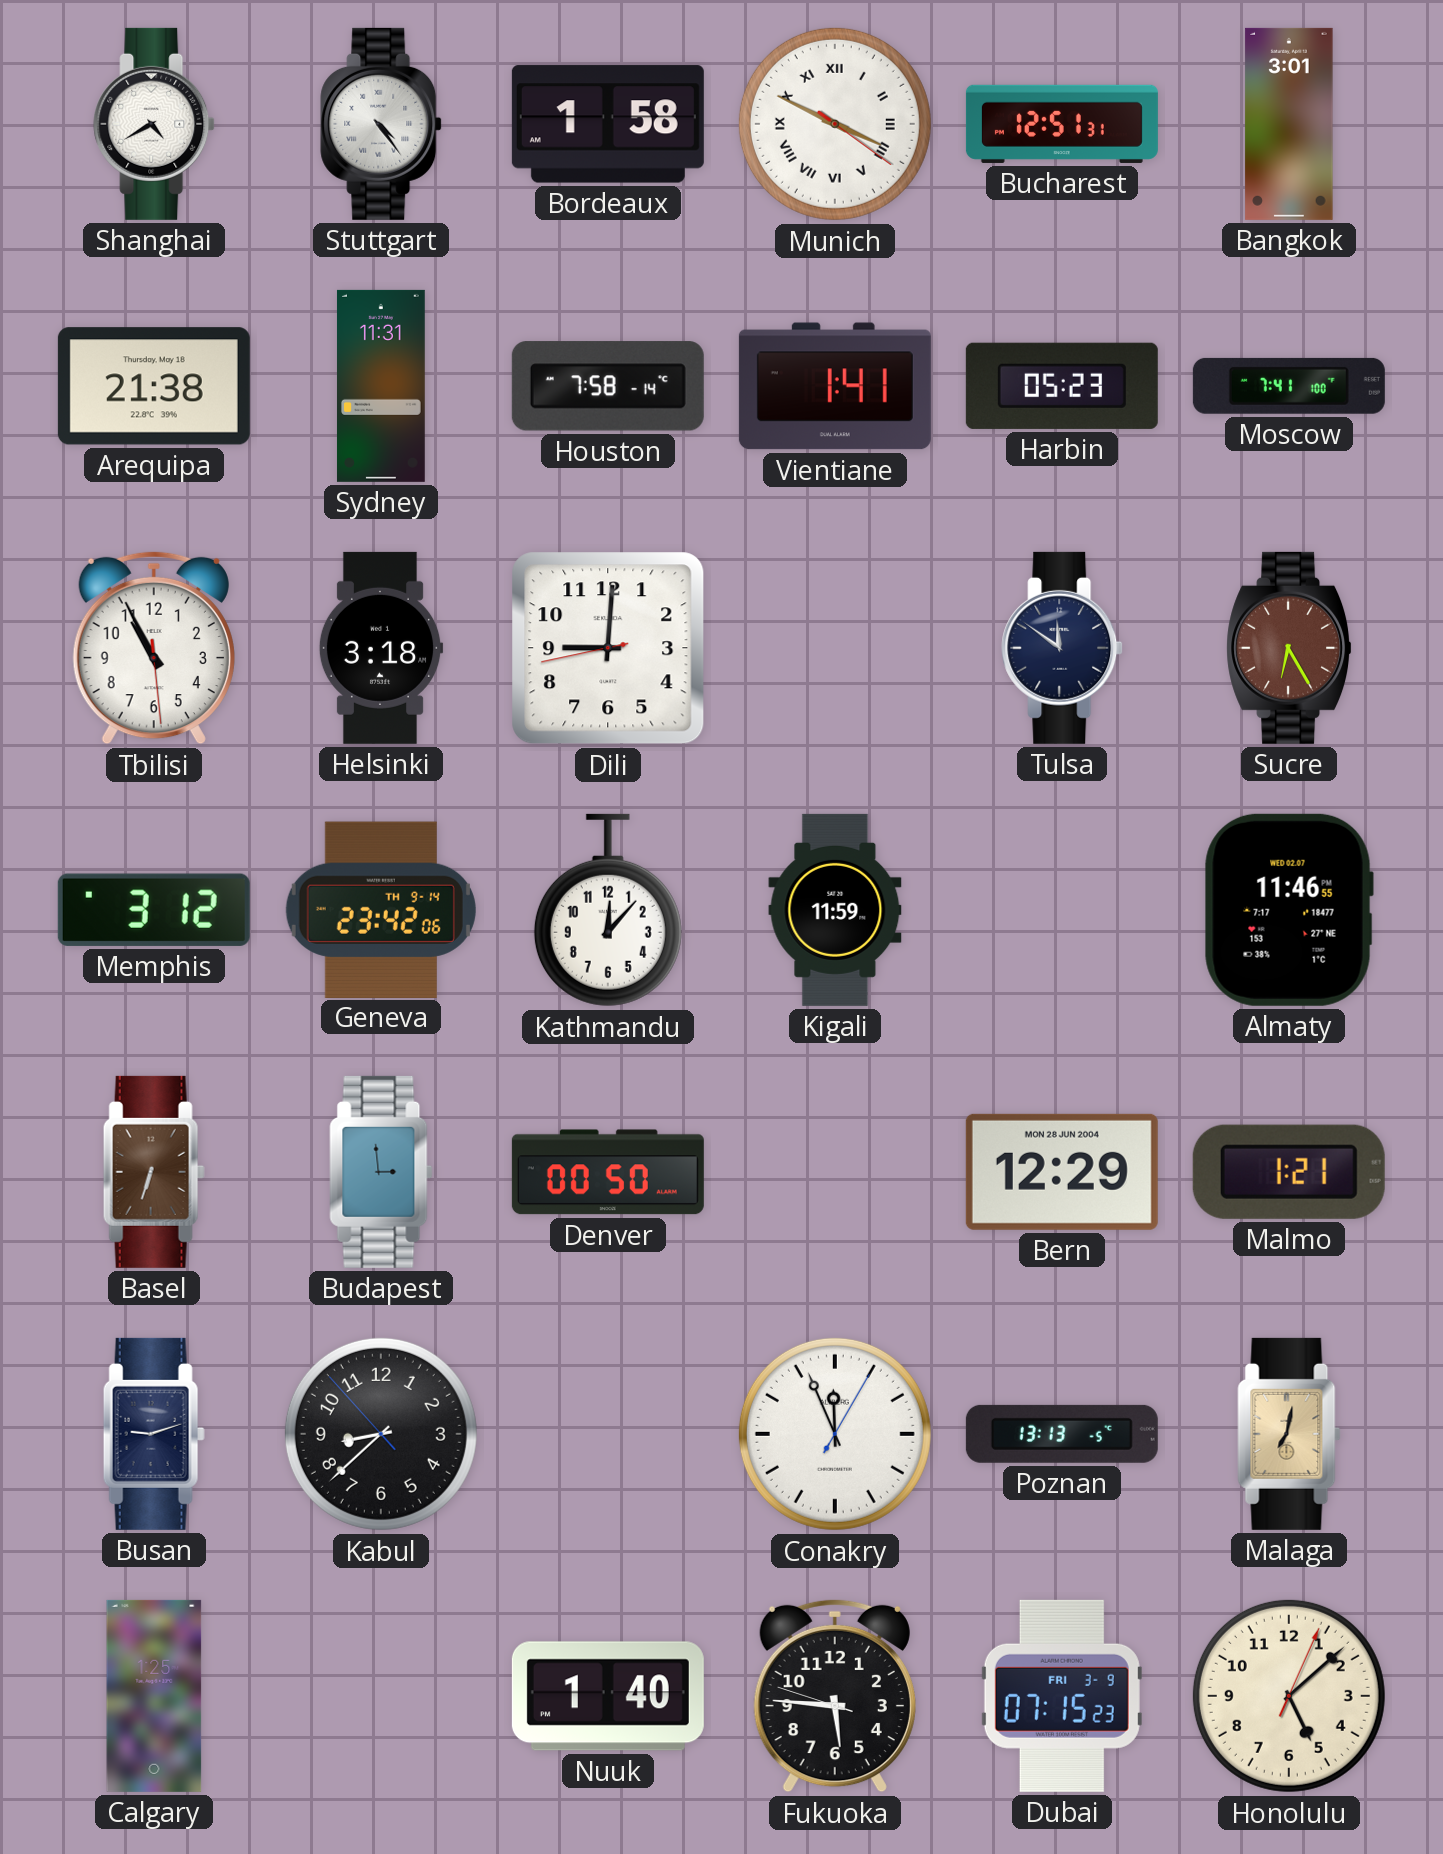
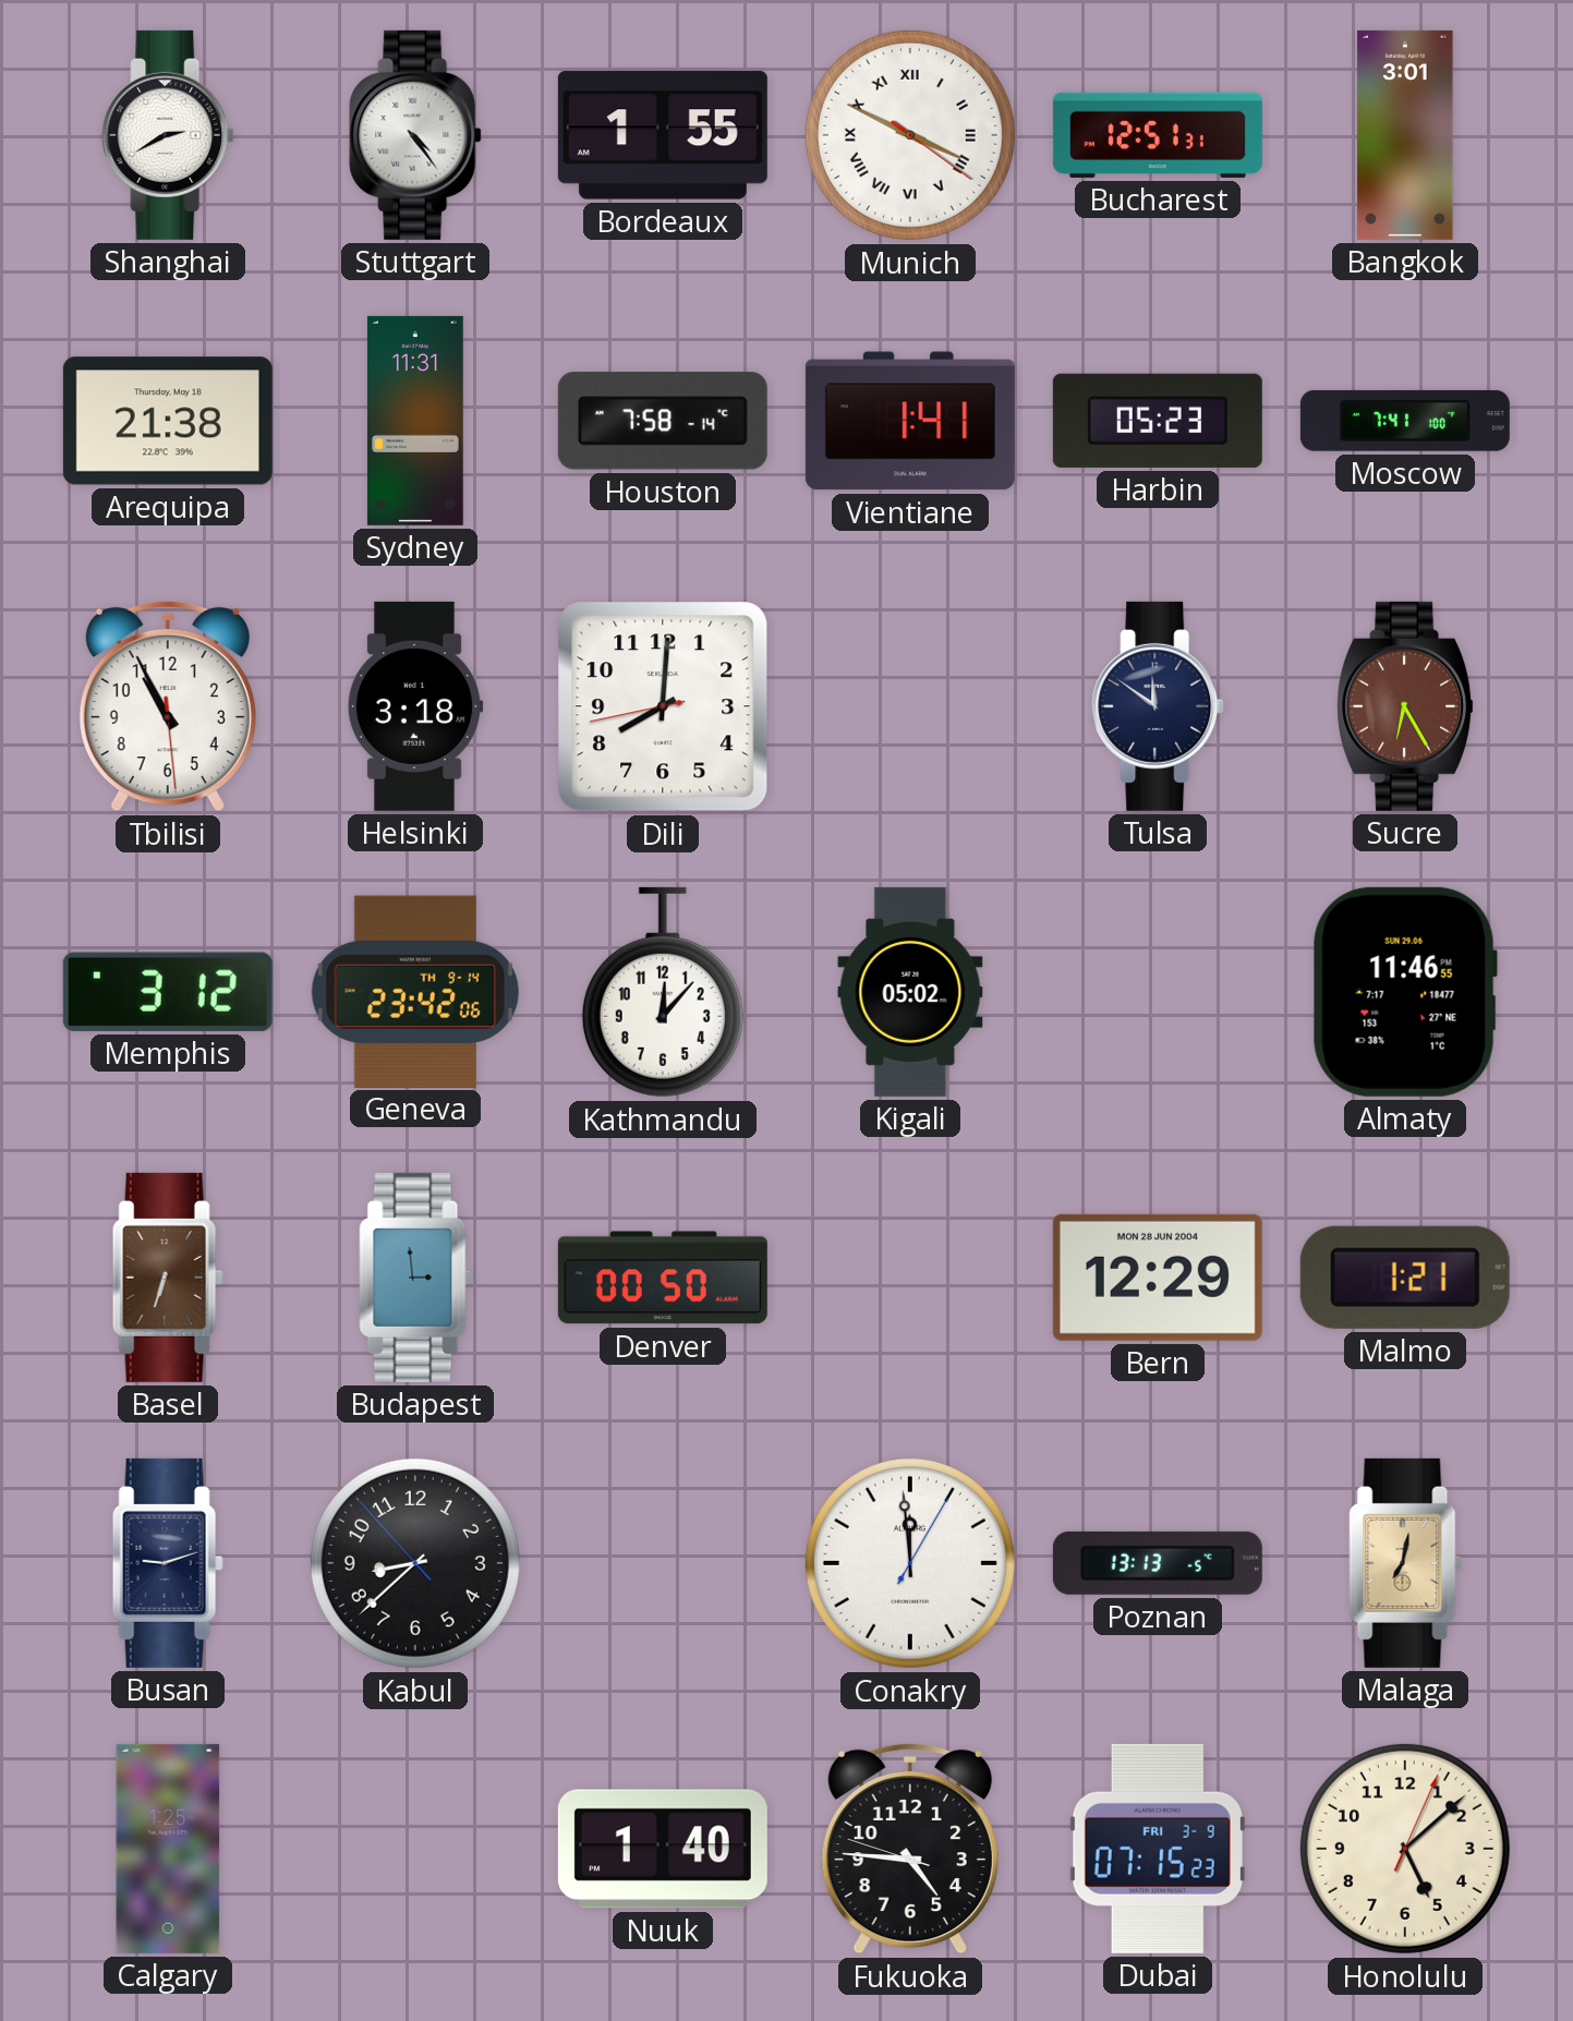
Shanghai: 4:40 -> 2:40 (168, 135)
Bordeaux: 1:58 -> 1:55 (663, 135)
Dili: 9:00 -> 8:00 (663, 706)
Kigali: 11:59 -> 05:02 (910, 992)
Almaty date: WED 02.07 -> SUN 29.06 (1405, 992)
Conakry: 11:56 -> 11:59 (910, 1563)
Fukuoka: 5:45 -> 4:45 (910, 1849)
